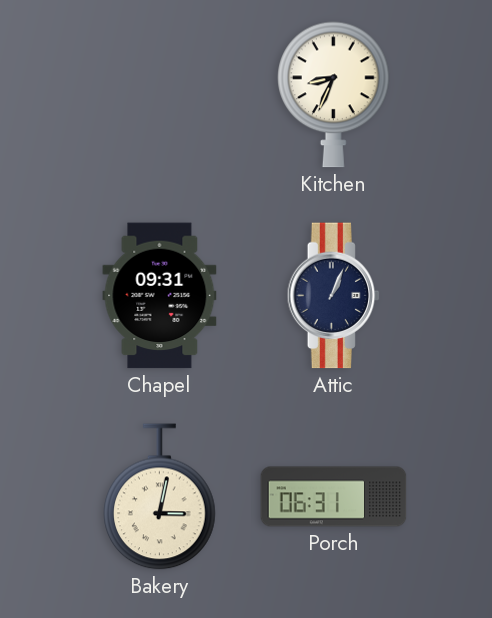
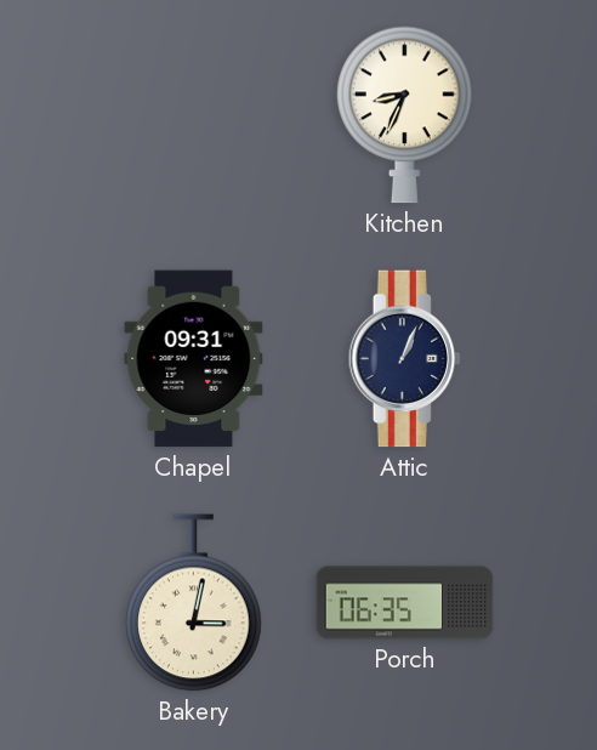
Porch: 06:31 -> 06:35 (405, 603)
